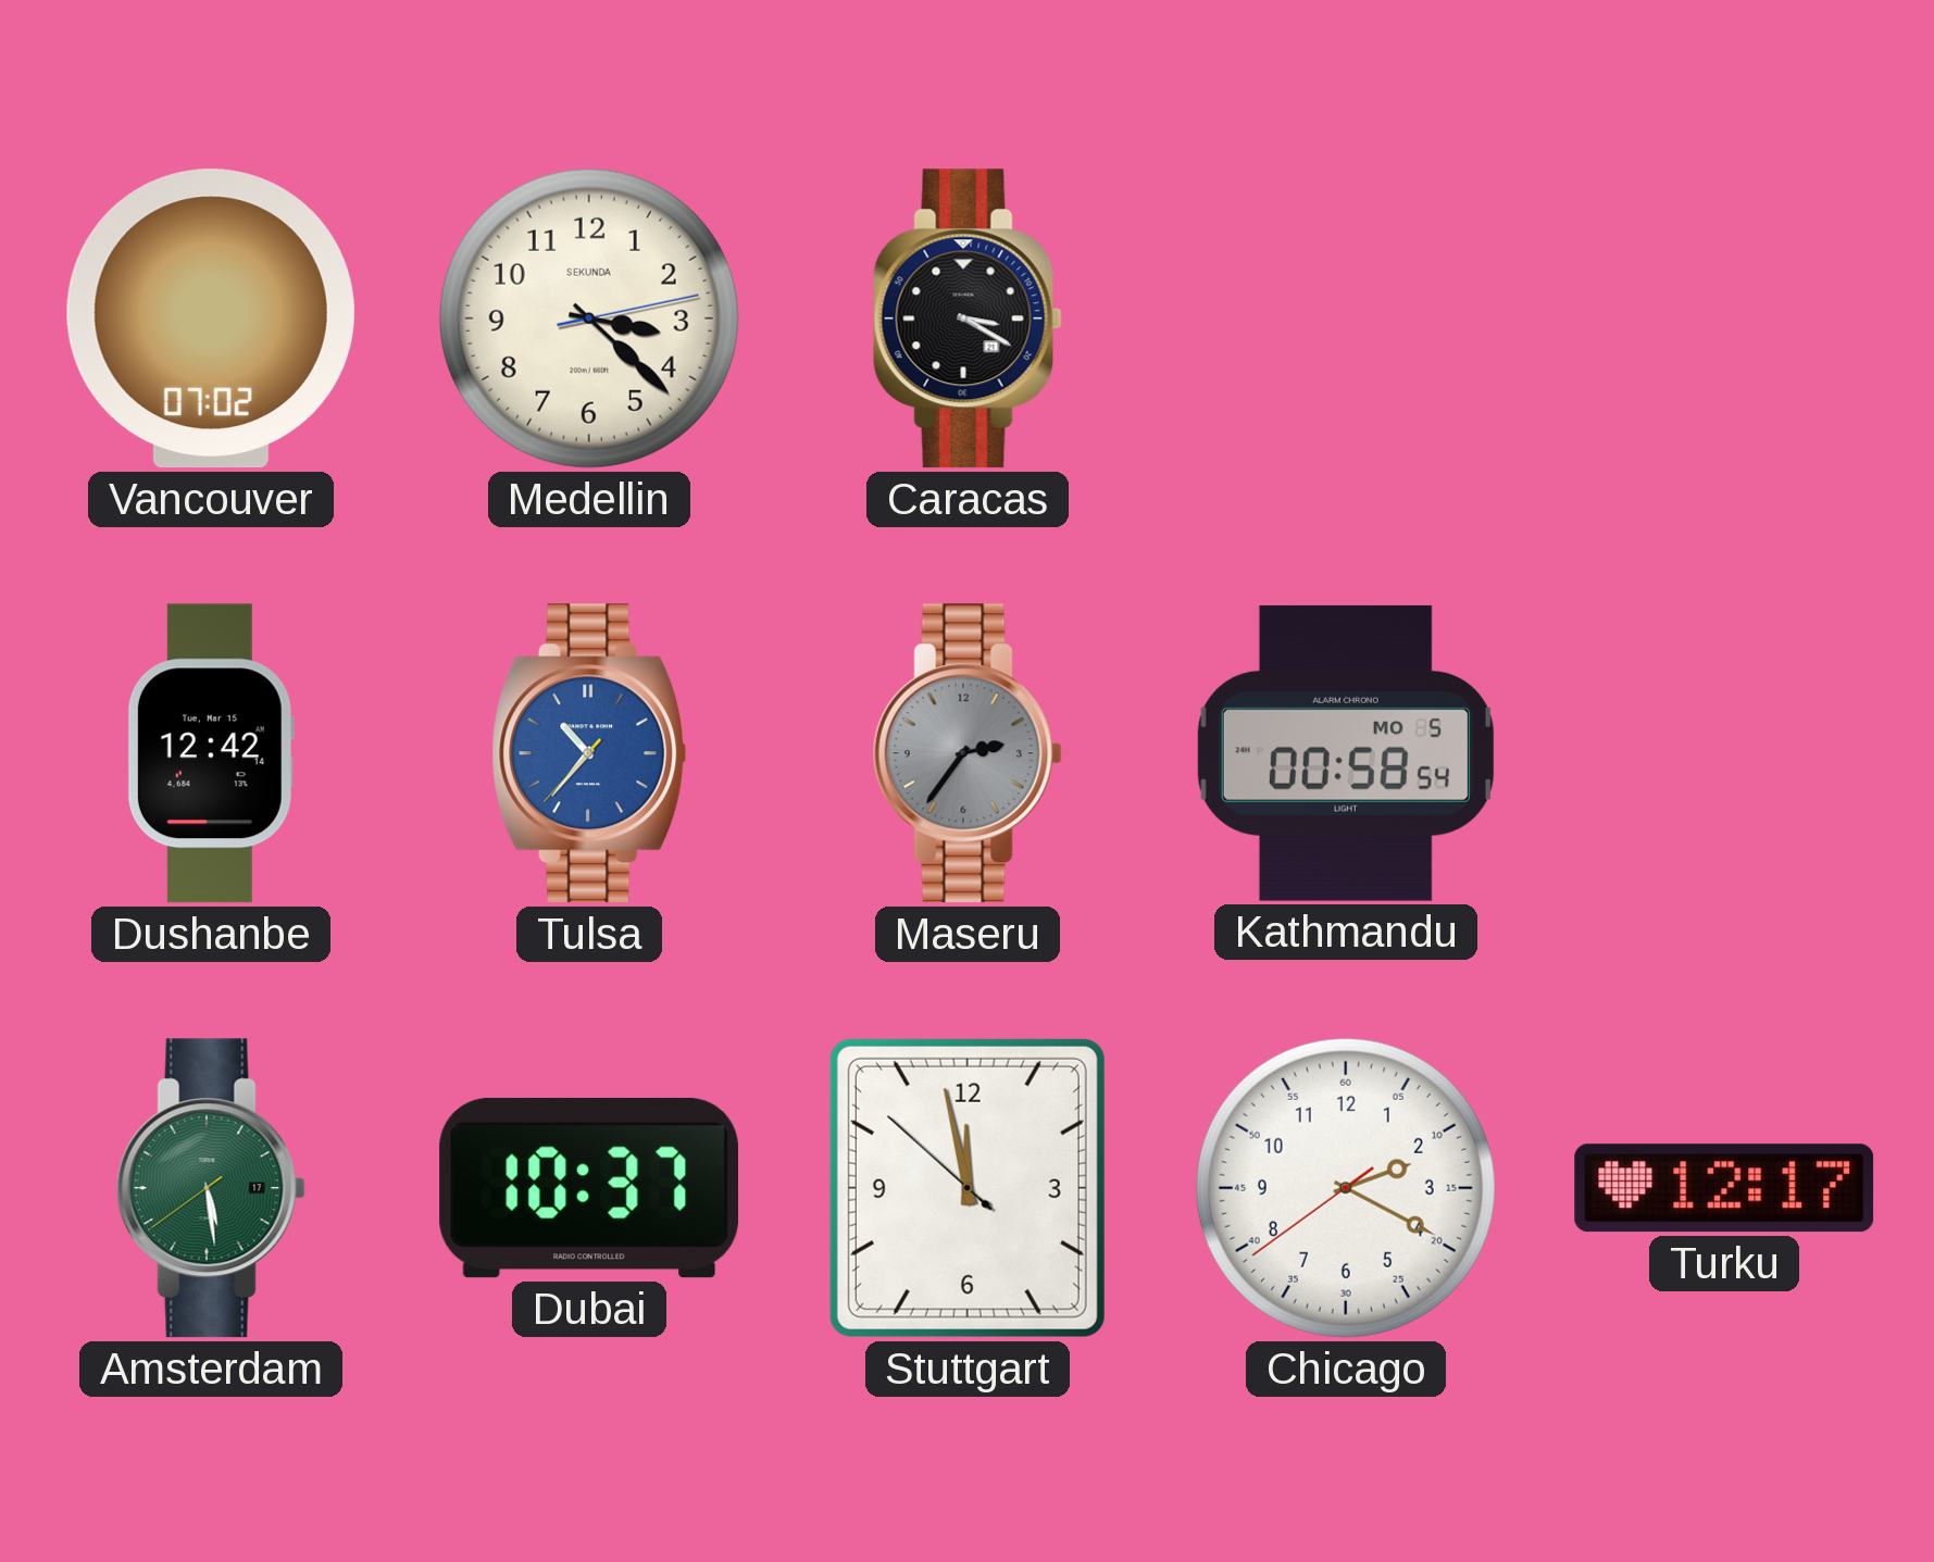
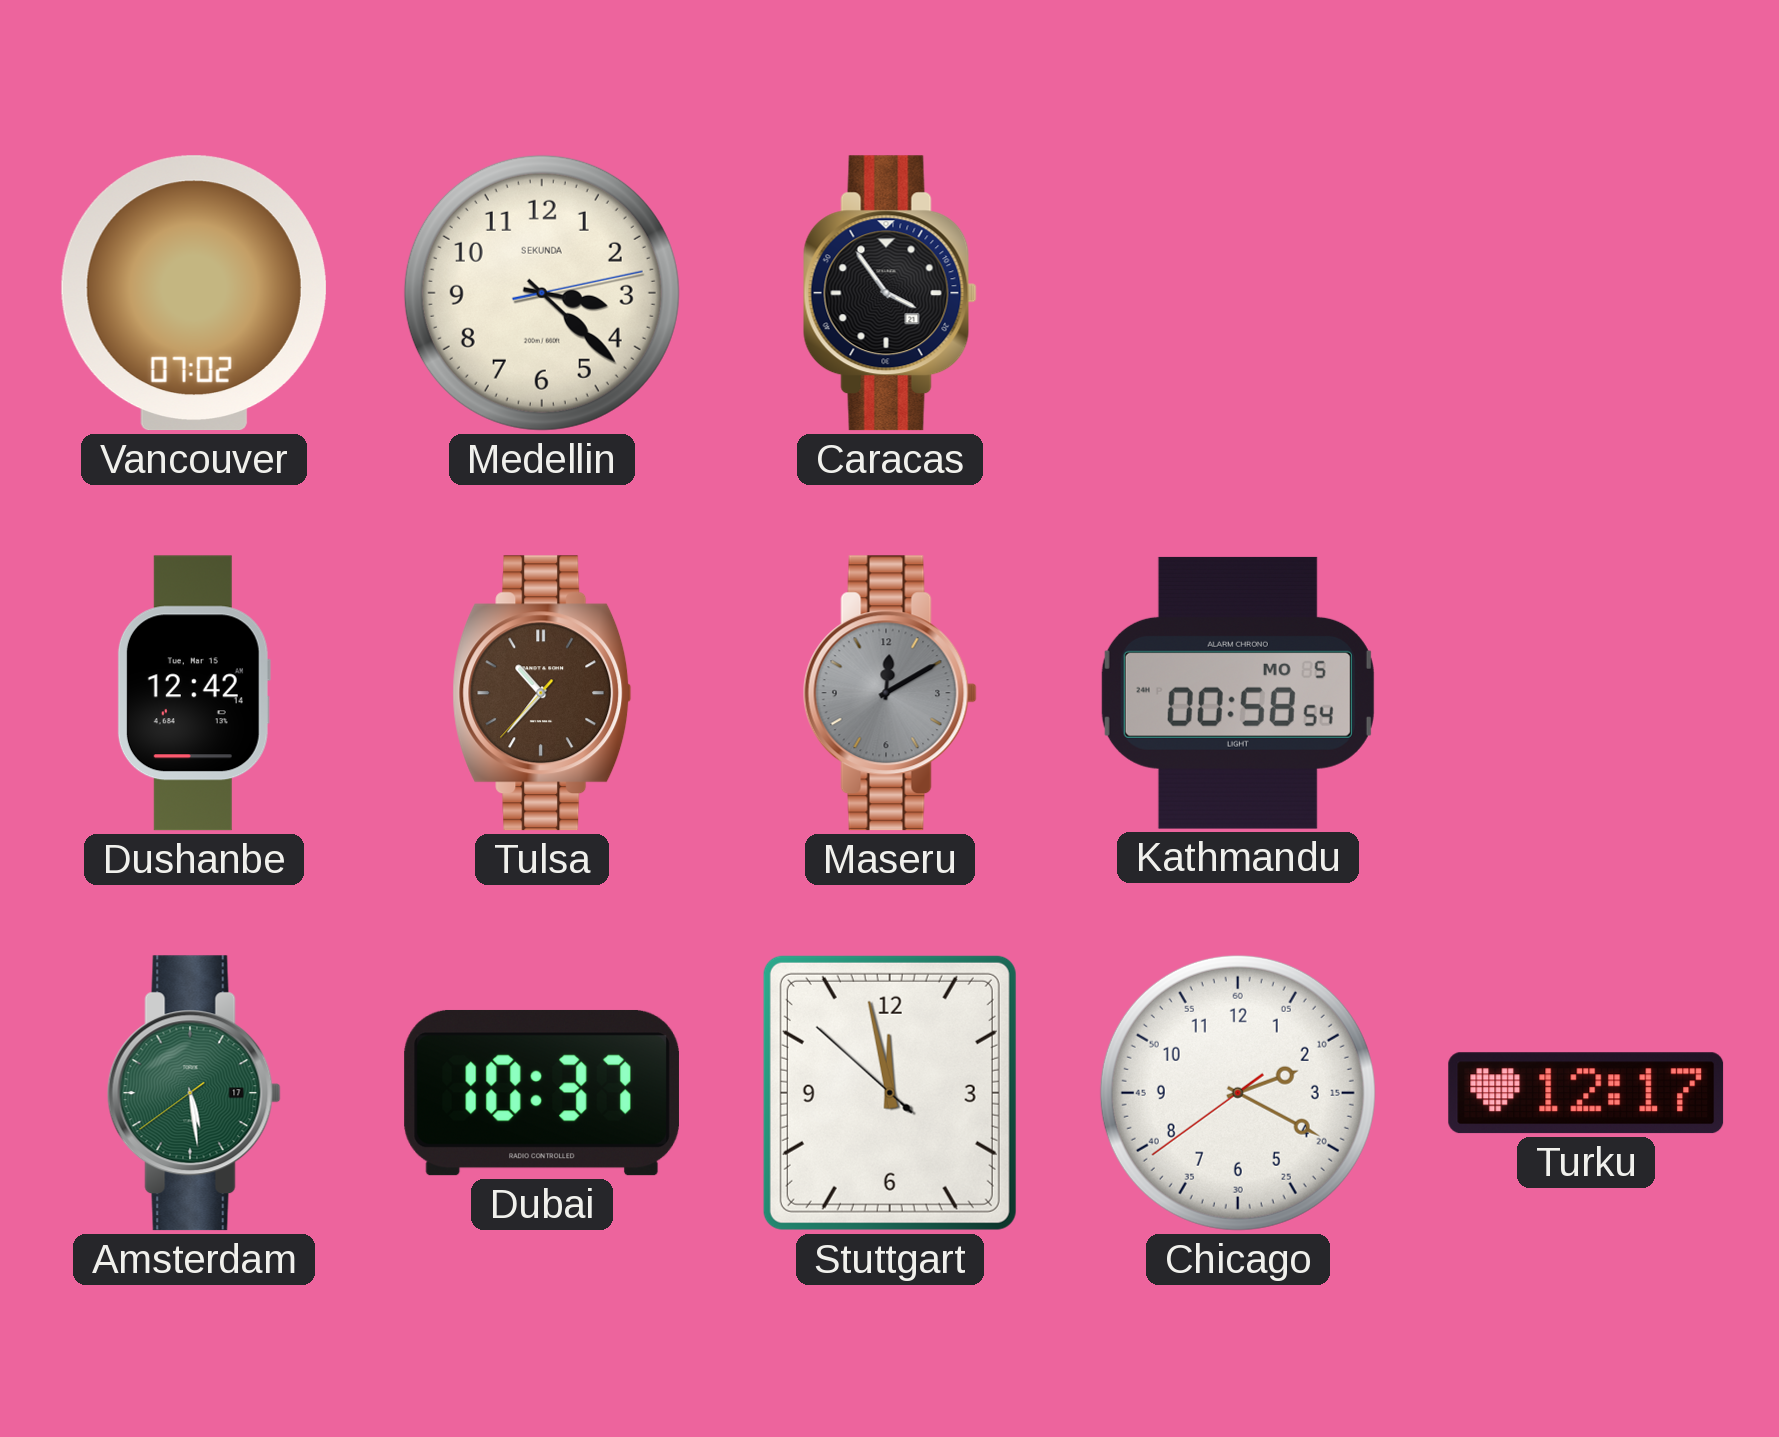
Caracas: 3:20 -> 3:54 (890, 293)
Tulsa dial: blue -> brown (542, 693)
Maseru: 2:36 -> 12:10 (890, 693)
